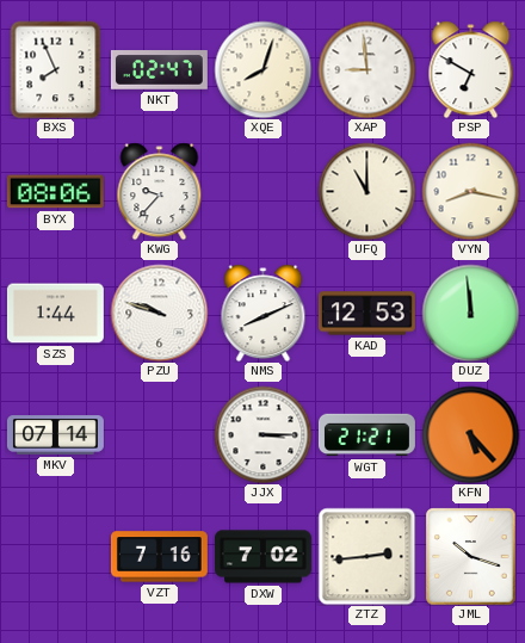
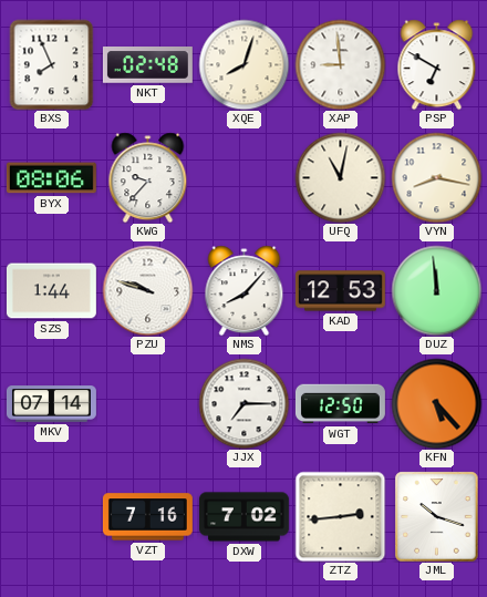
NKT: 02:47 -> 02:48 (147, 65)
UFQ: 11:00 -> 11:02 (340, 177)
NMS: 8:11 -> 8:07 (245, 290)
JJX: 3:15 -> 7:15 (244, 403)
WGT: 21:21 -> 12:50 (340, 404)
